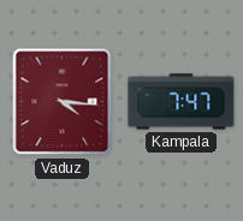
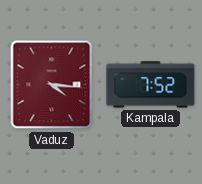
Kampala: 7:47 -> 7:52 (151, 85)
